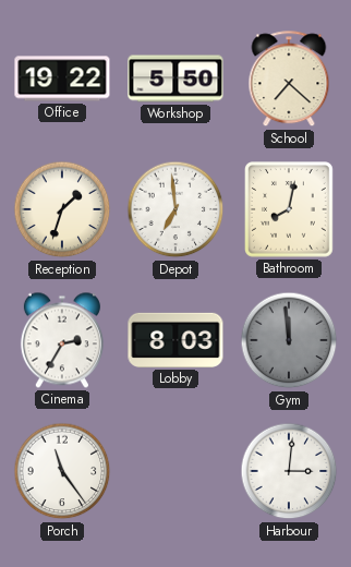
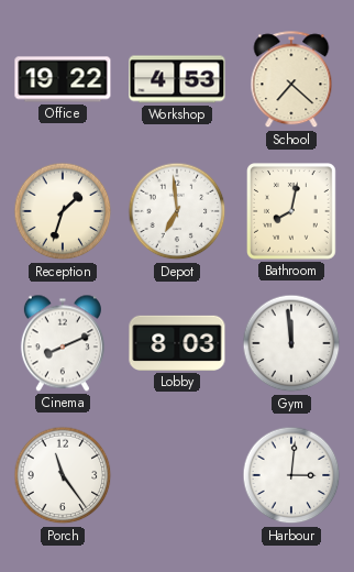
Workshop: 5:50 -> 4:53 (177, 79)
Cinema: 2:35 -> 8:11 (63, 343)
Gym dial: grey -> white (291, 343)
